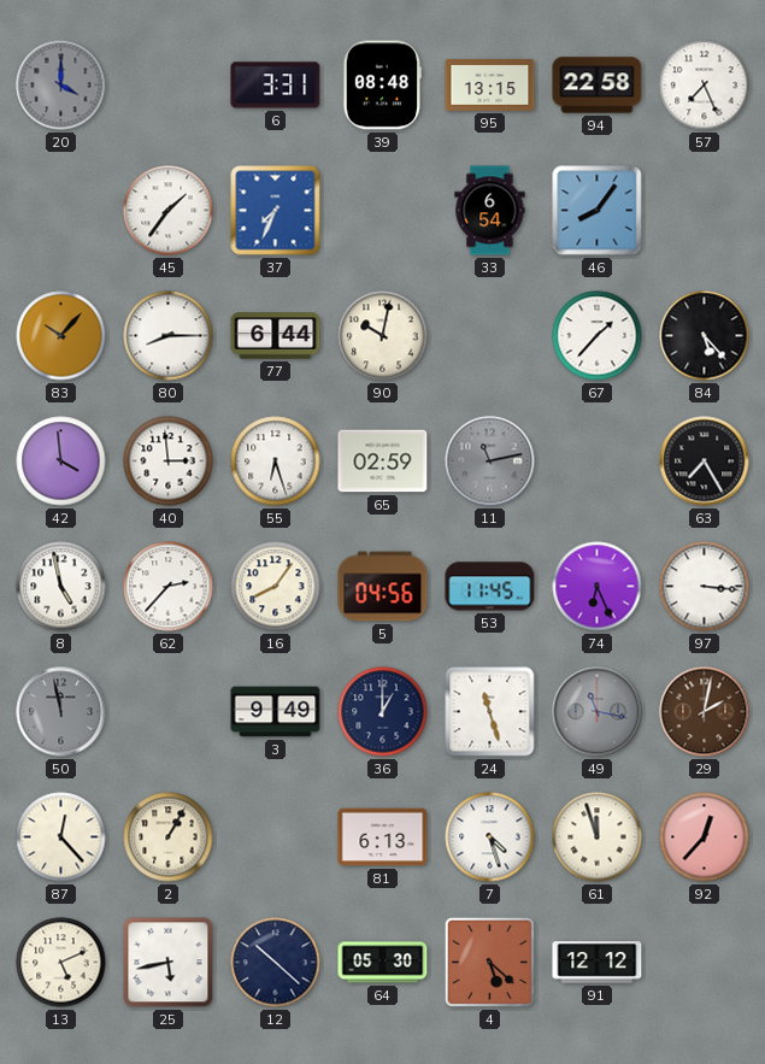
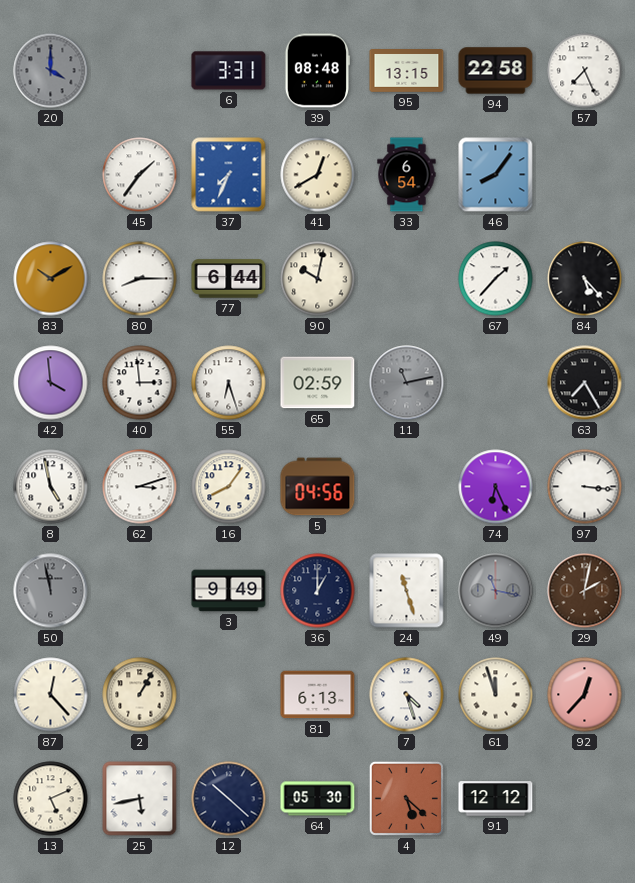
41: none -> 12:40 (318, 175)
83: 10:07 -> 10:10 (51, 279)
62: 2:37 -> 3:12 (140, 487)
53: 11:45 -> none (490, 587)
